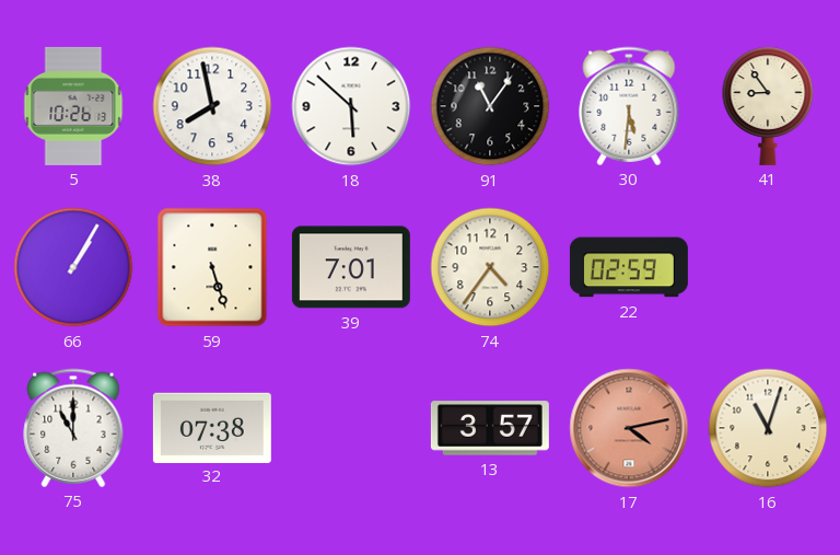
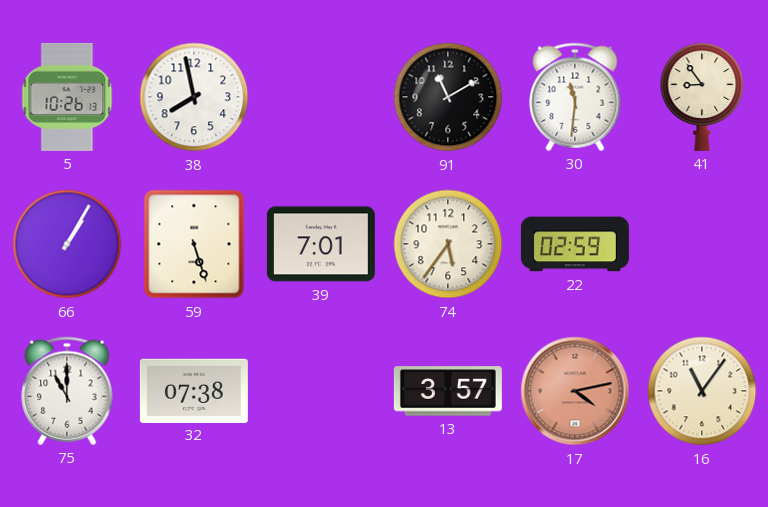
18: 5:52 -> none (351, 106)
91: 11:06 -> 11:10 (448, 97)
30: 5:31 -> 11:31 (575, 97)
74: 4:36 -> 5:36 (448, 244)
16: 11:03 -> 11:06 (702, 391)
